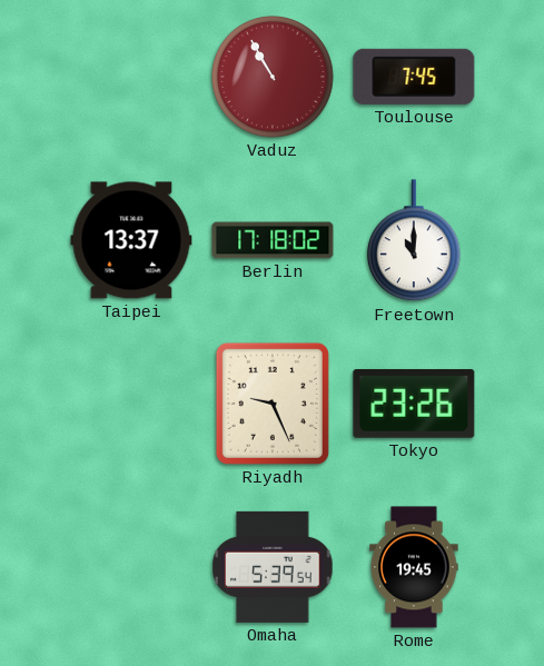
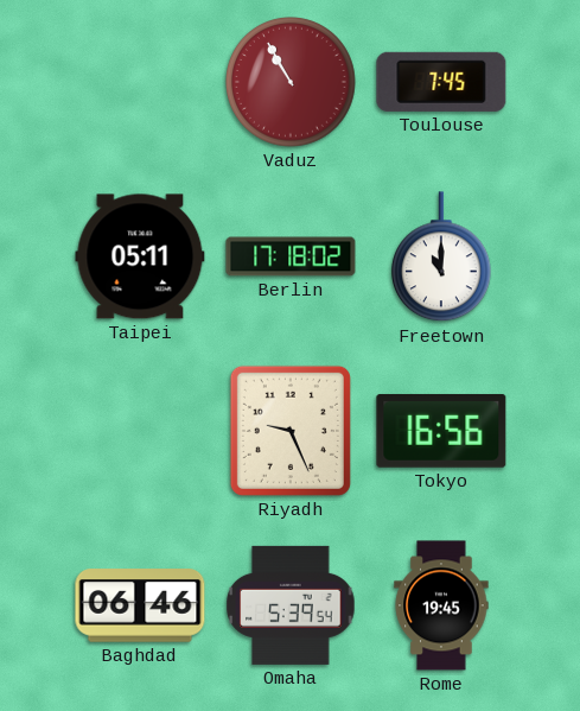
Taipei: 13:37 -> 05:11 (140, 256)
Tokyo: 23:26 -> 16:56 (441, 431)
Baghdad: none -> 06:46 (140, 605)
